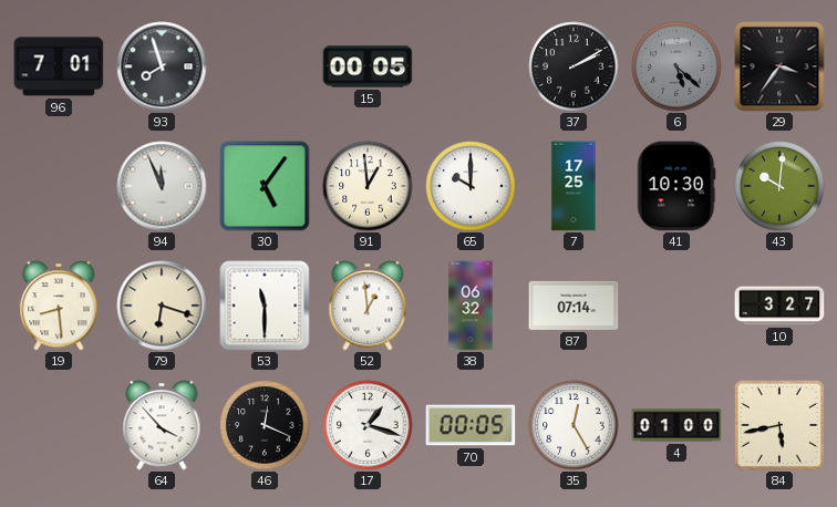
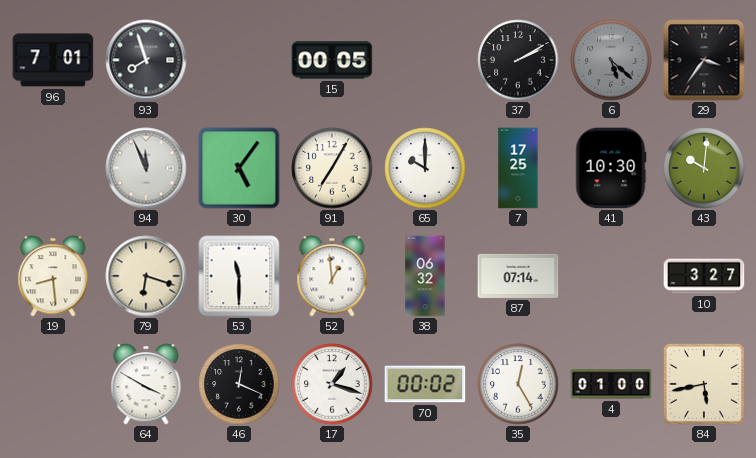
91: 12:59 -> 7:05 (332, 168)
64: 3:53 -> 3:50 (146, 384)
70: 00:05 -> 00:02 (425, 384)
